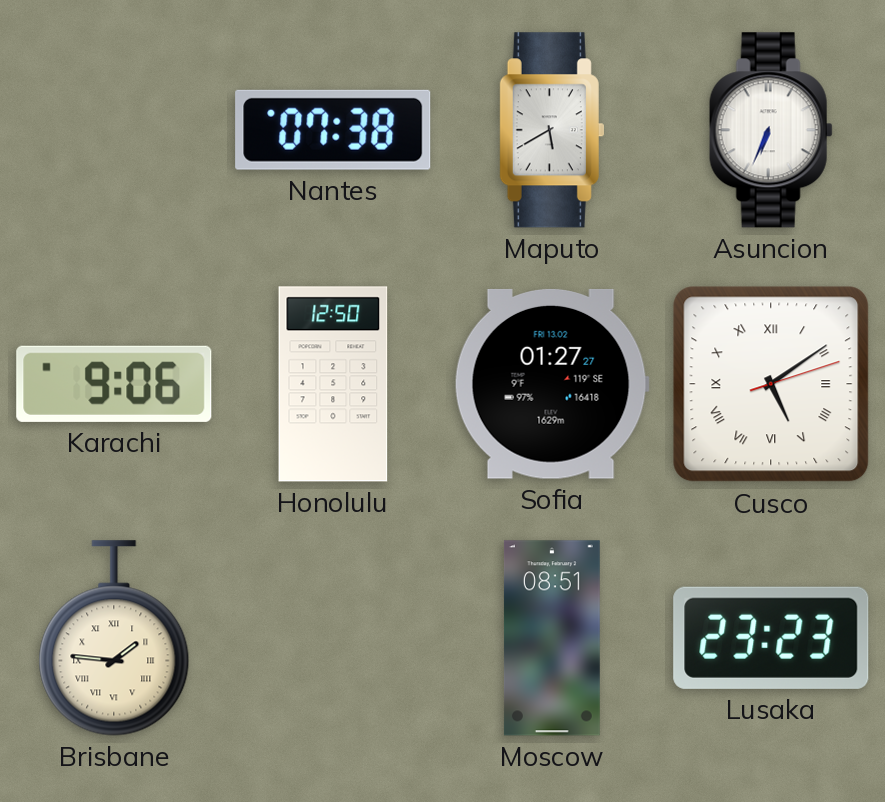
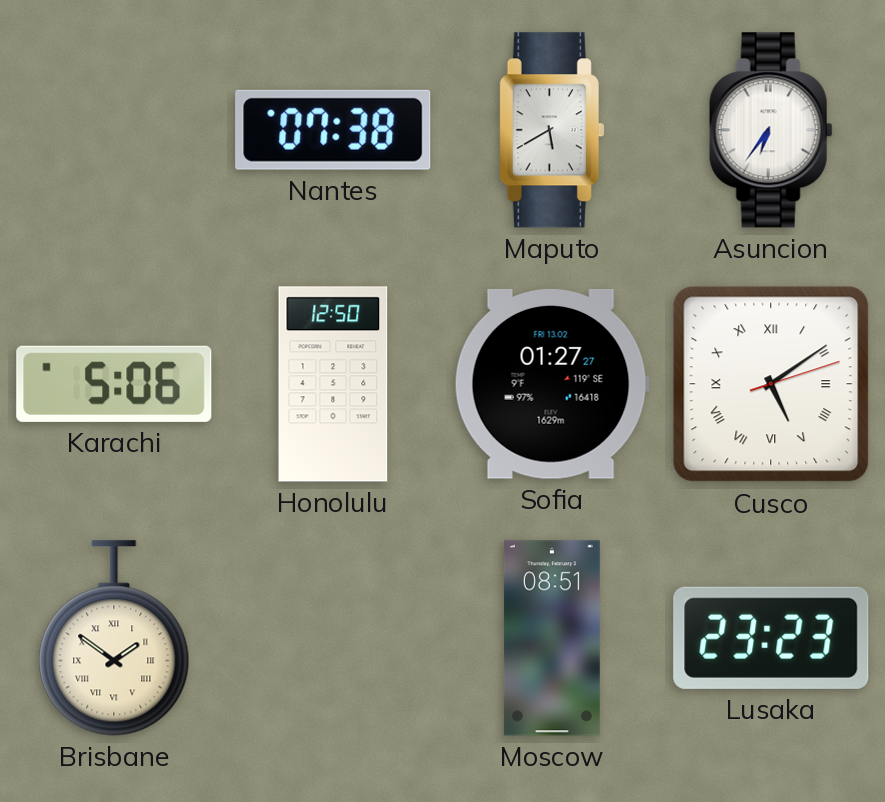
Asuncion: 6:34 -> 6:36 (771, 130)
Karachi: 9:06 -> 5:06 (114, 384)
Brisbane: 1:46 -> 1:51 (114, 638)
